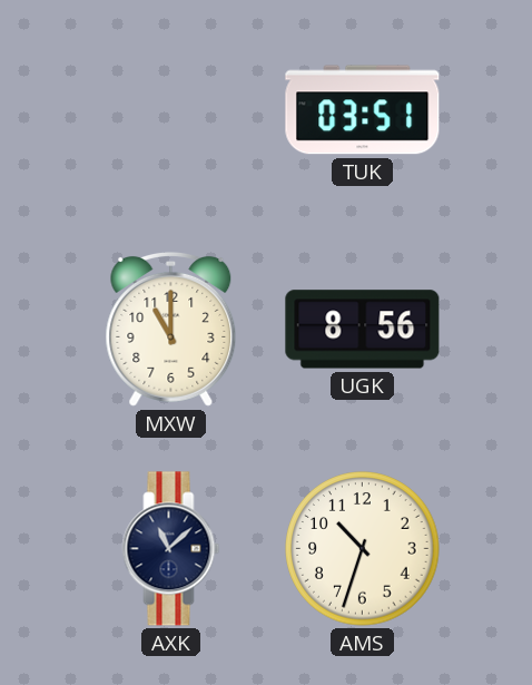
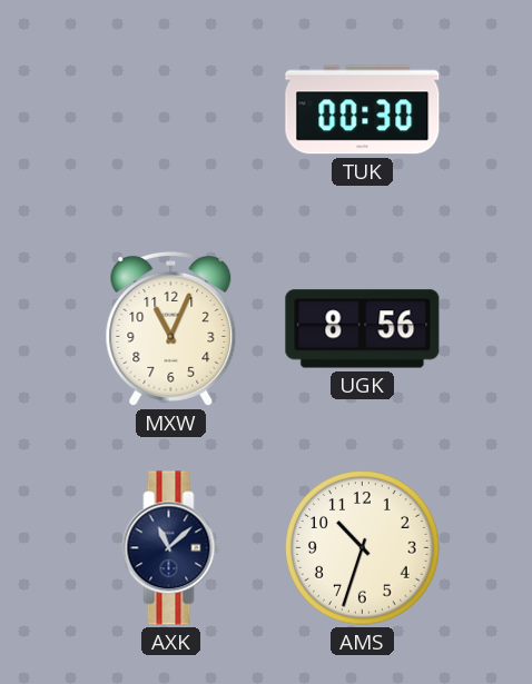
TUK: 03:51 -> 00:30 (363, 110)
MXW: 11:00 -> 11:04 (171, 328)
